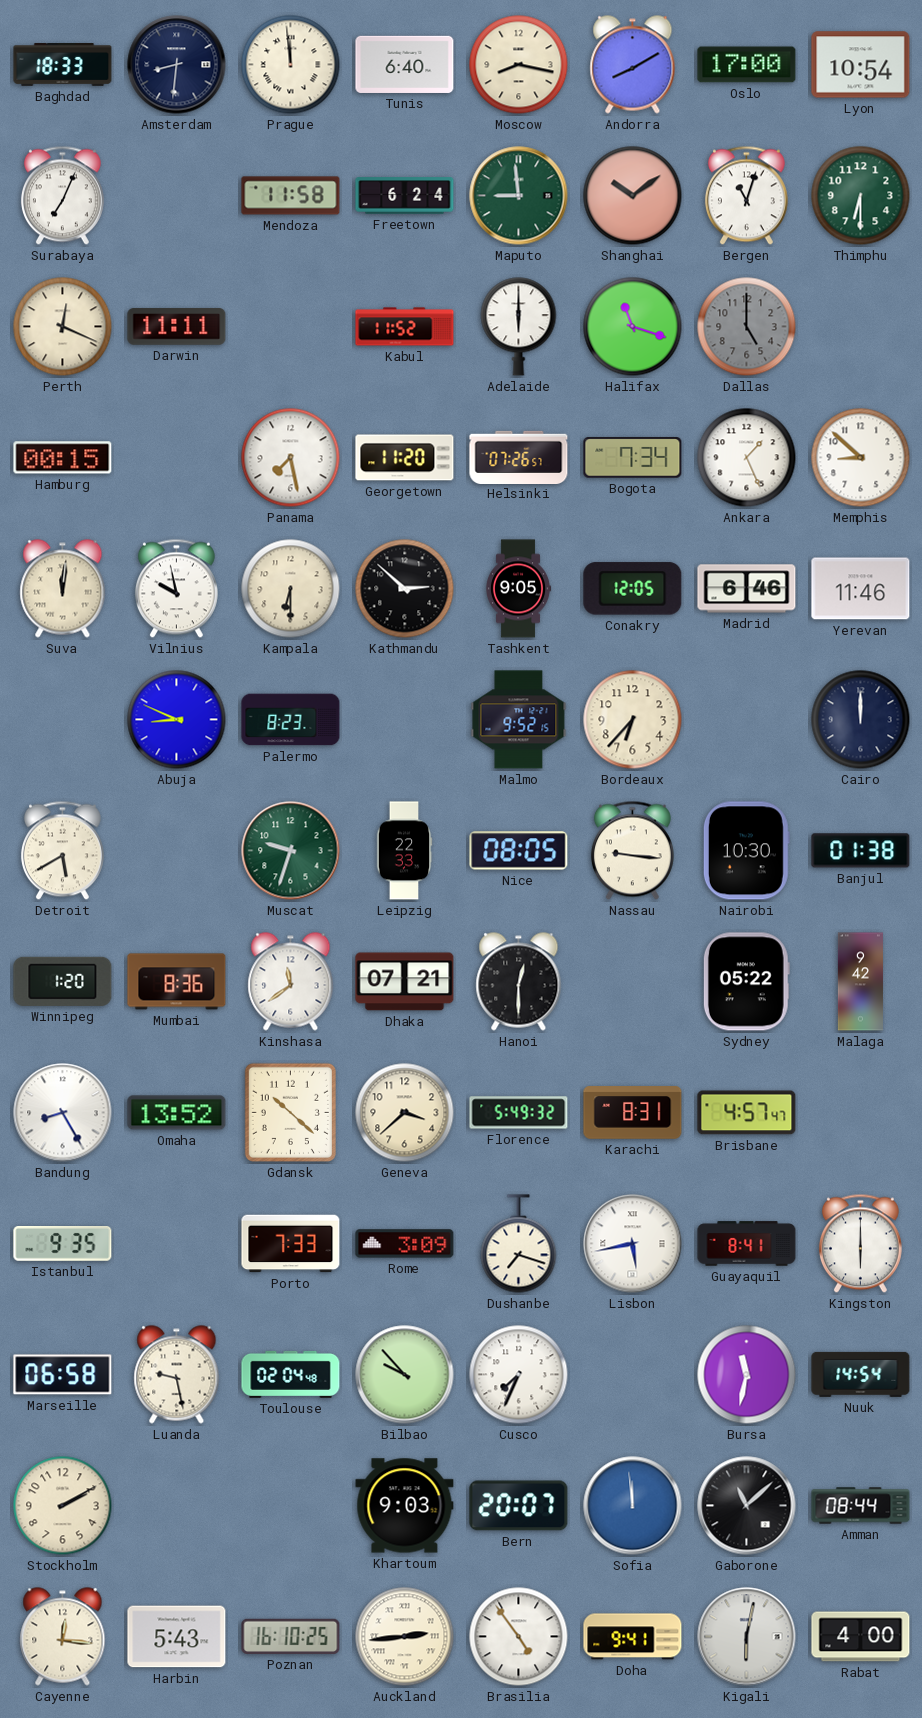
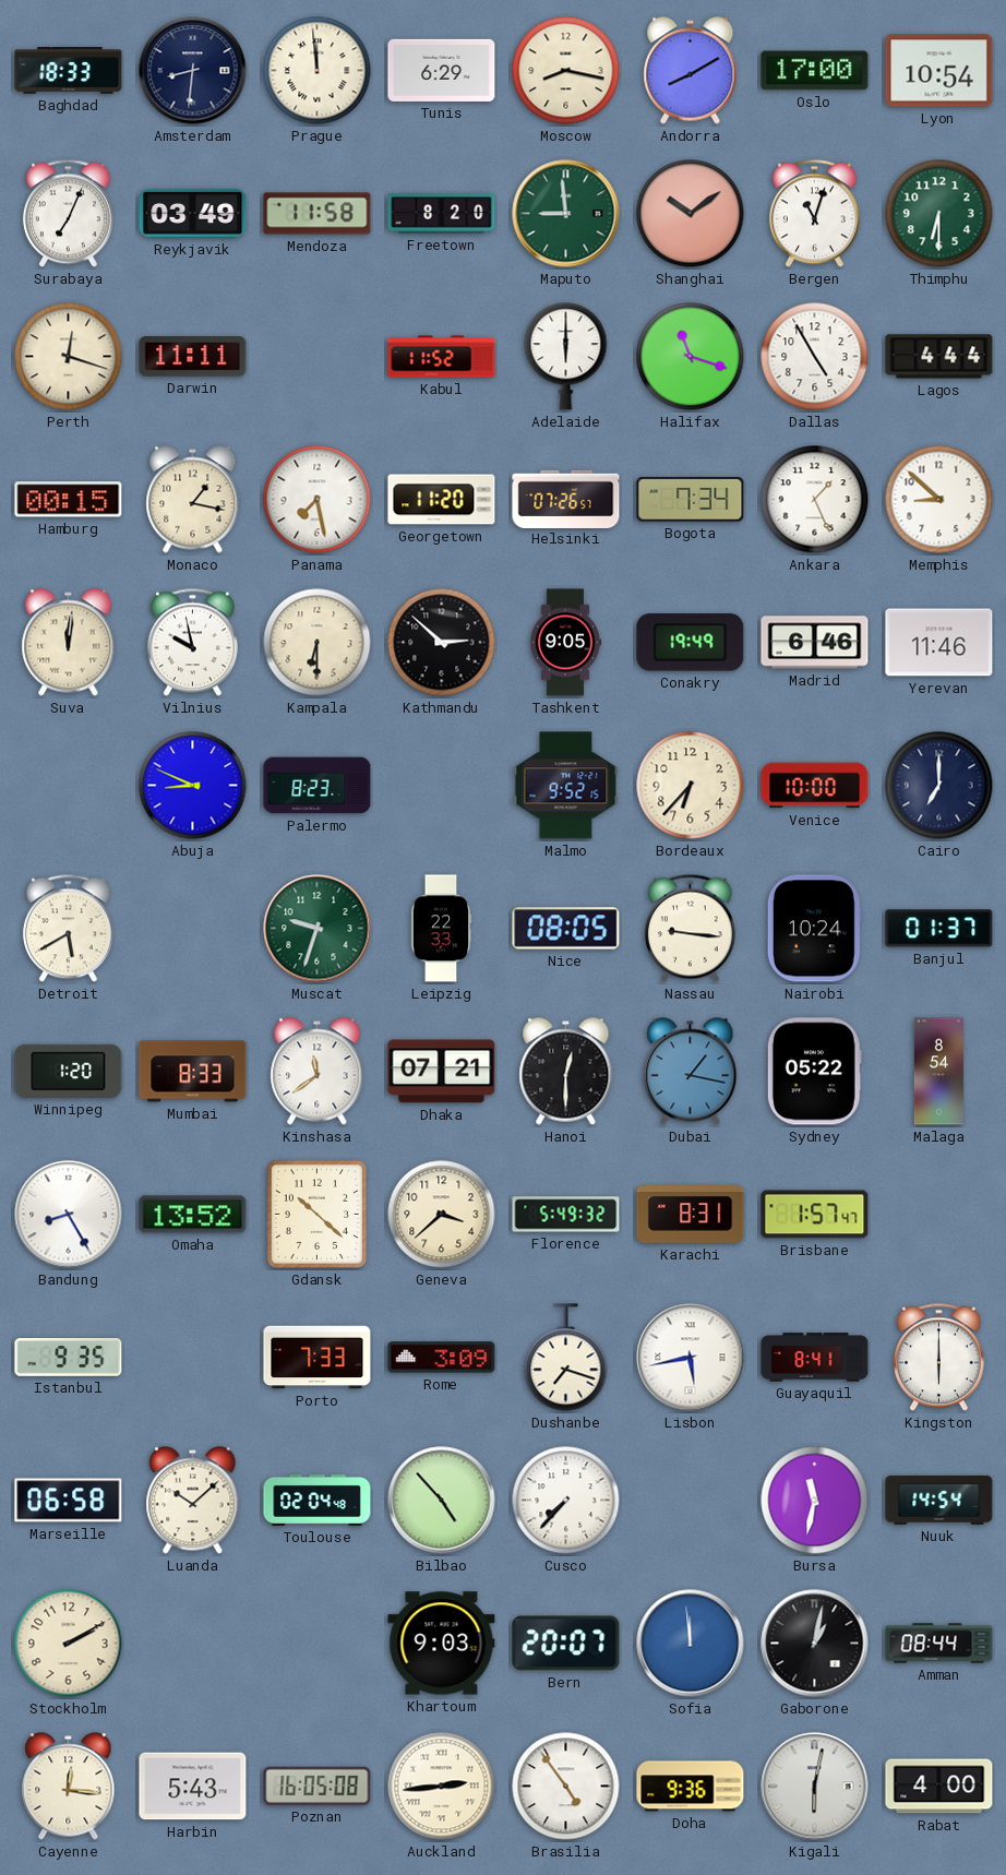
Tunis: 6:40 -> 6:29 (442, 70)
Reykjavik: none -> 03:49 (193, 213)
Freetown: 6:24 -> 8:20 (442, 214)
Perth: 12:19 -> 12:18 (69, 357)
Dallas: 5:00 -> 4:55 (815, 357)
Dallas dial: grey -> white (815, 357)
Lagos: none -> 4:44 (939, 357)
Monaco: none -> 1:17 (193, 500)
Conakry: 12:05 -> 19:49 (691, 643)
Venice: none -> 10:00 (815, 786)
Cairo: 12:00 -> 7:00 (939, 786)
Nairobi: 10:30 -> 10:24 (814, 929)
Banjul: 01:38 -> 01:37 (939, 929)
Mumbai: 8:36 -> 8:33 (193, 1072)
Dubai: none -> 1:17 (691, 1072)
Malaga: 9:42 -> 8:54 (938, 1072)
Brisbane: 4:57 -> 1:57 (815, 1215)
Luanda: 9:28 -> 10:08 (193, 1501)
Bilbao: 9:53 -> 4:53 (442, 1501)
Cusco: 7:34 -> 7:37 (566, 1501)
Gaborone: 11:08 -> 1:02 (815, 1644)
Poznan: 16:10 -> 16:05 (318, 1786)
Doha: 9:41 -> 9:36 (691, 1787)
